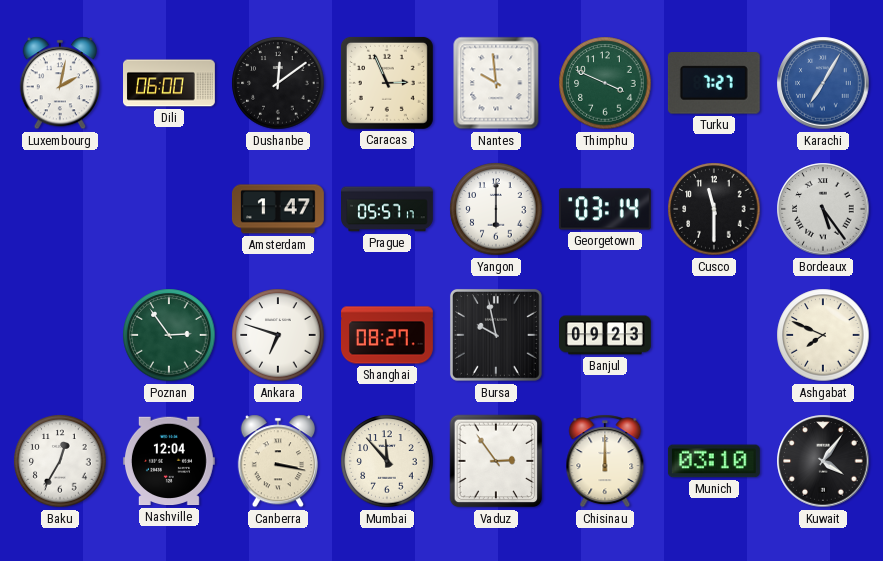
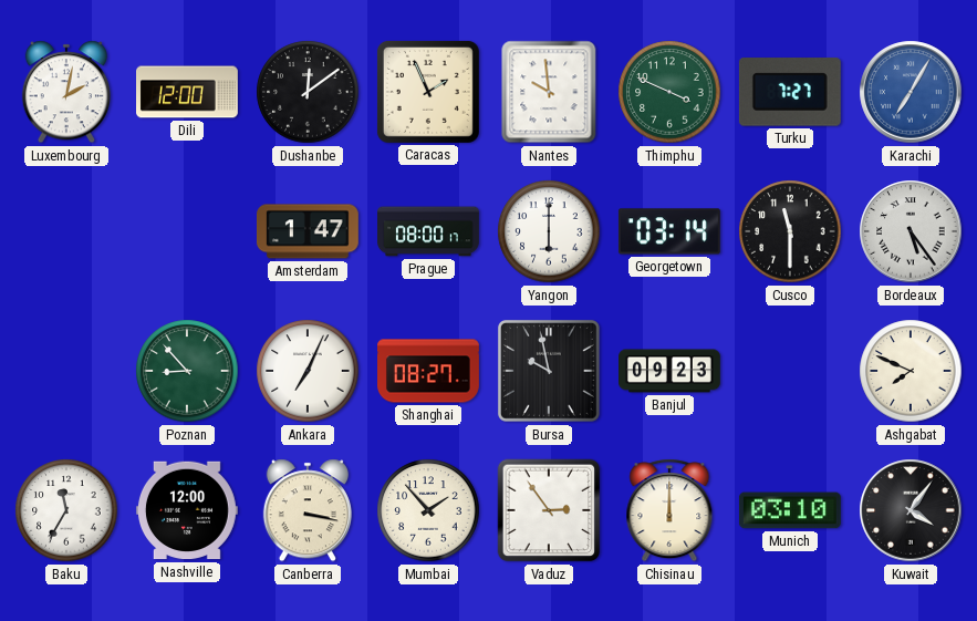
Dili: 06:00 -> 12:00 (188, 92)
Caracas: 2:56 -> 1:56 (428, 92)
Prague: 05:57 -> 08:00 (429, 231)
Poznan: 2:54 -> 8:53 (187, 371)
Ankara: 6:48 -> 7:04 (308, 371)
Baku: 12:35 -> 11:35 (66, 510)
Nashville: 12:04 -> 12:00 (187, 510)
Mumbai: 11:53 -> 1:53 (428, 510)
